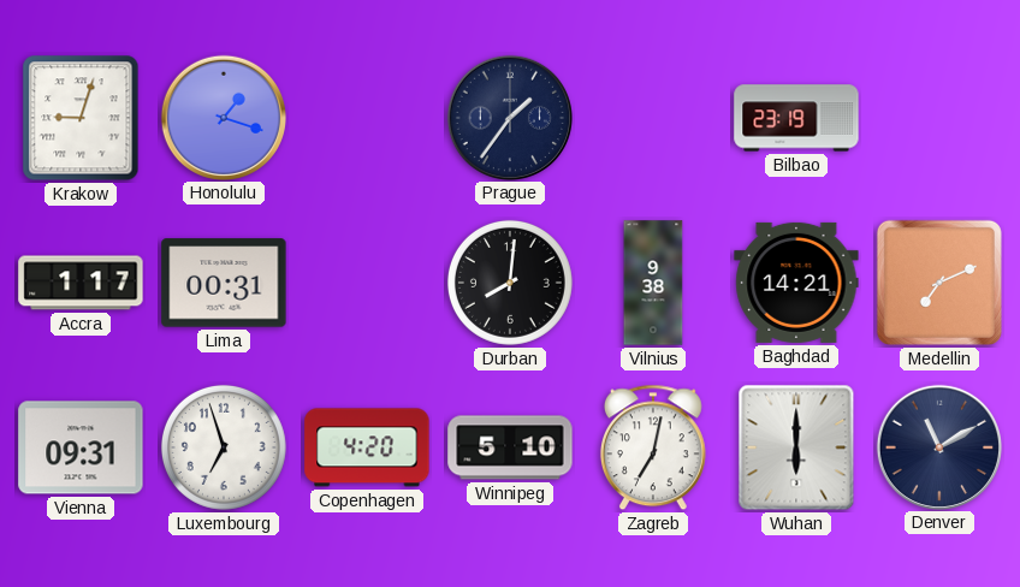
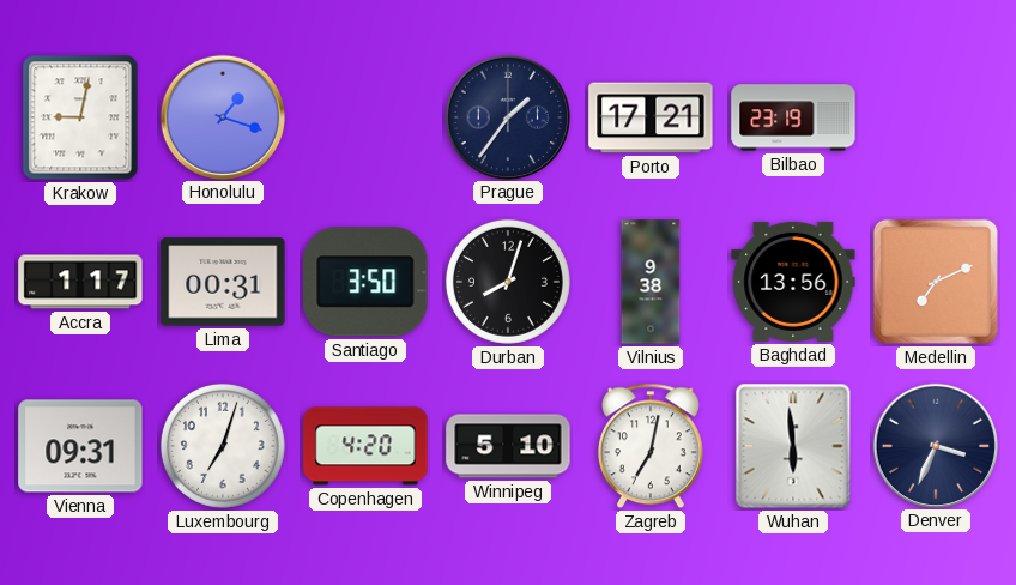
Krakow: 9:03 -> 9:02 (80, 117)
Porto: none -> 17:21 (651, 117)
Santiago: none -> 3:50 (365, 282)
Durban: 8:01 -> 8:03 (508, 282)
Baghdad: 14:21 -> 13:56 (793, 282)
Luxembourg: 6:57 -> 7:03 (223, 446)
Wuhan: 6:00 -> 5:59 (793, 446)
Denver: 11:10 -> 3:34 (935, 445)
